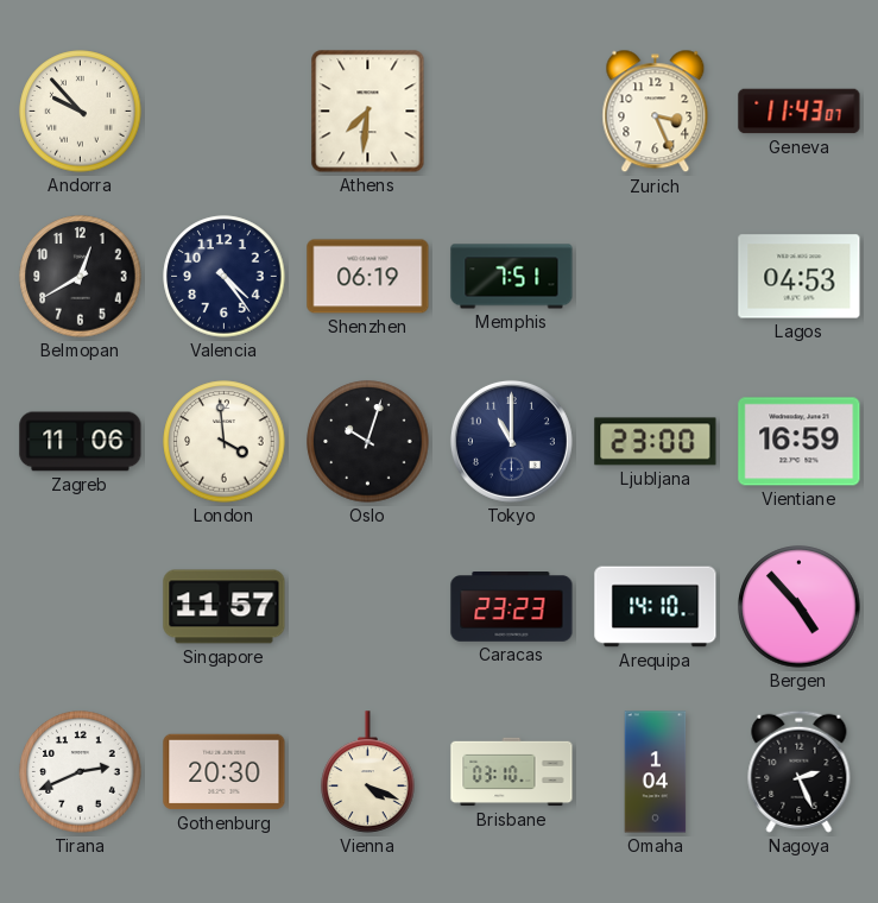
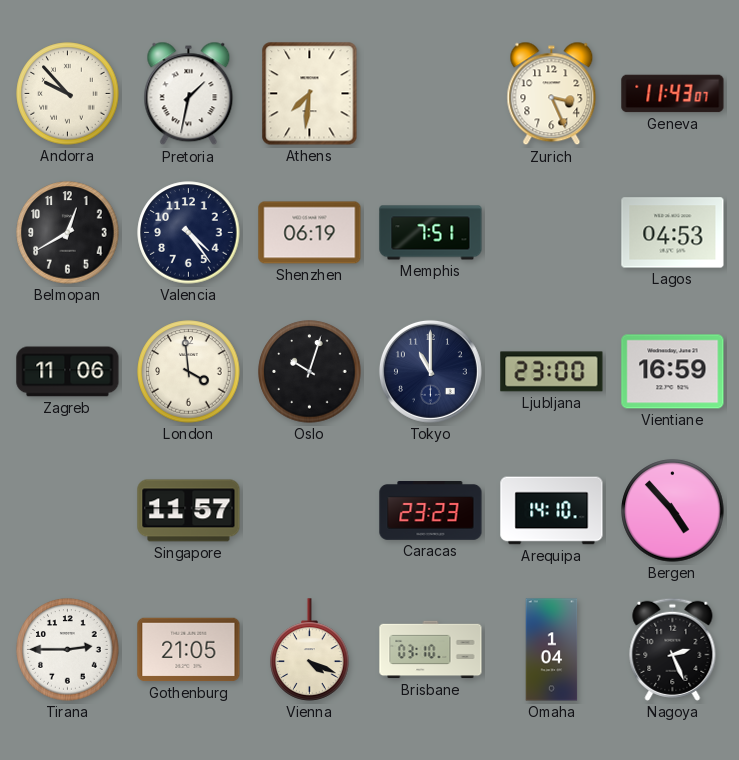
Pretoria: none -> 1:32 (189, 94)
Tirana: 2:41 -> 2:45 (68, 650)
Gothenburg: 20:30 -> 21:05 (189, 650)
